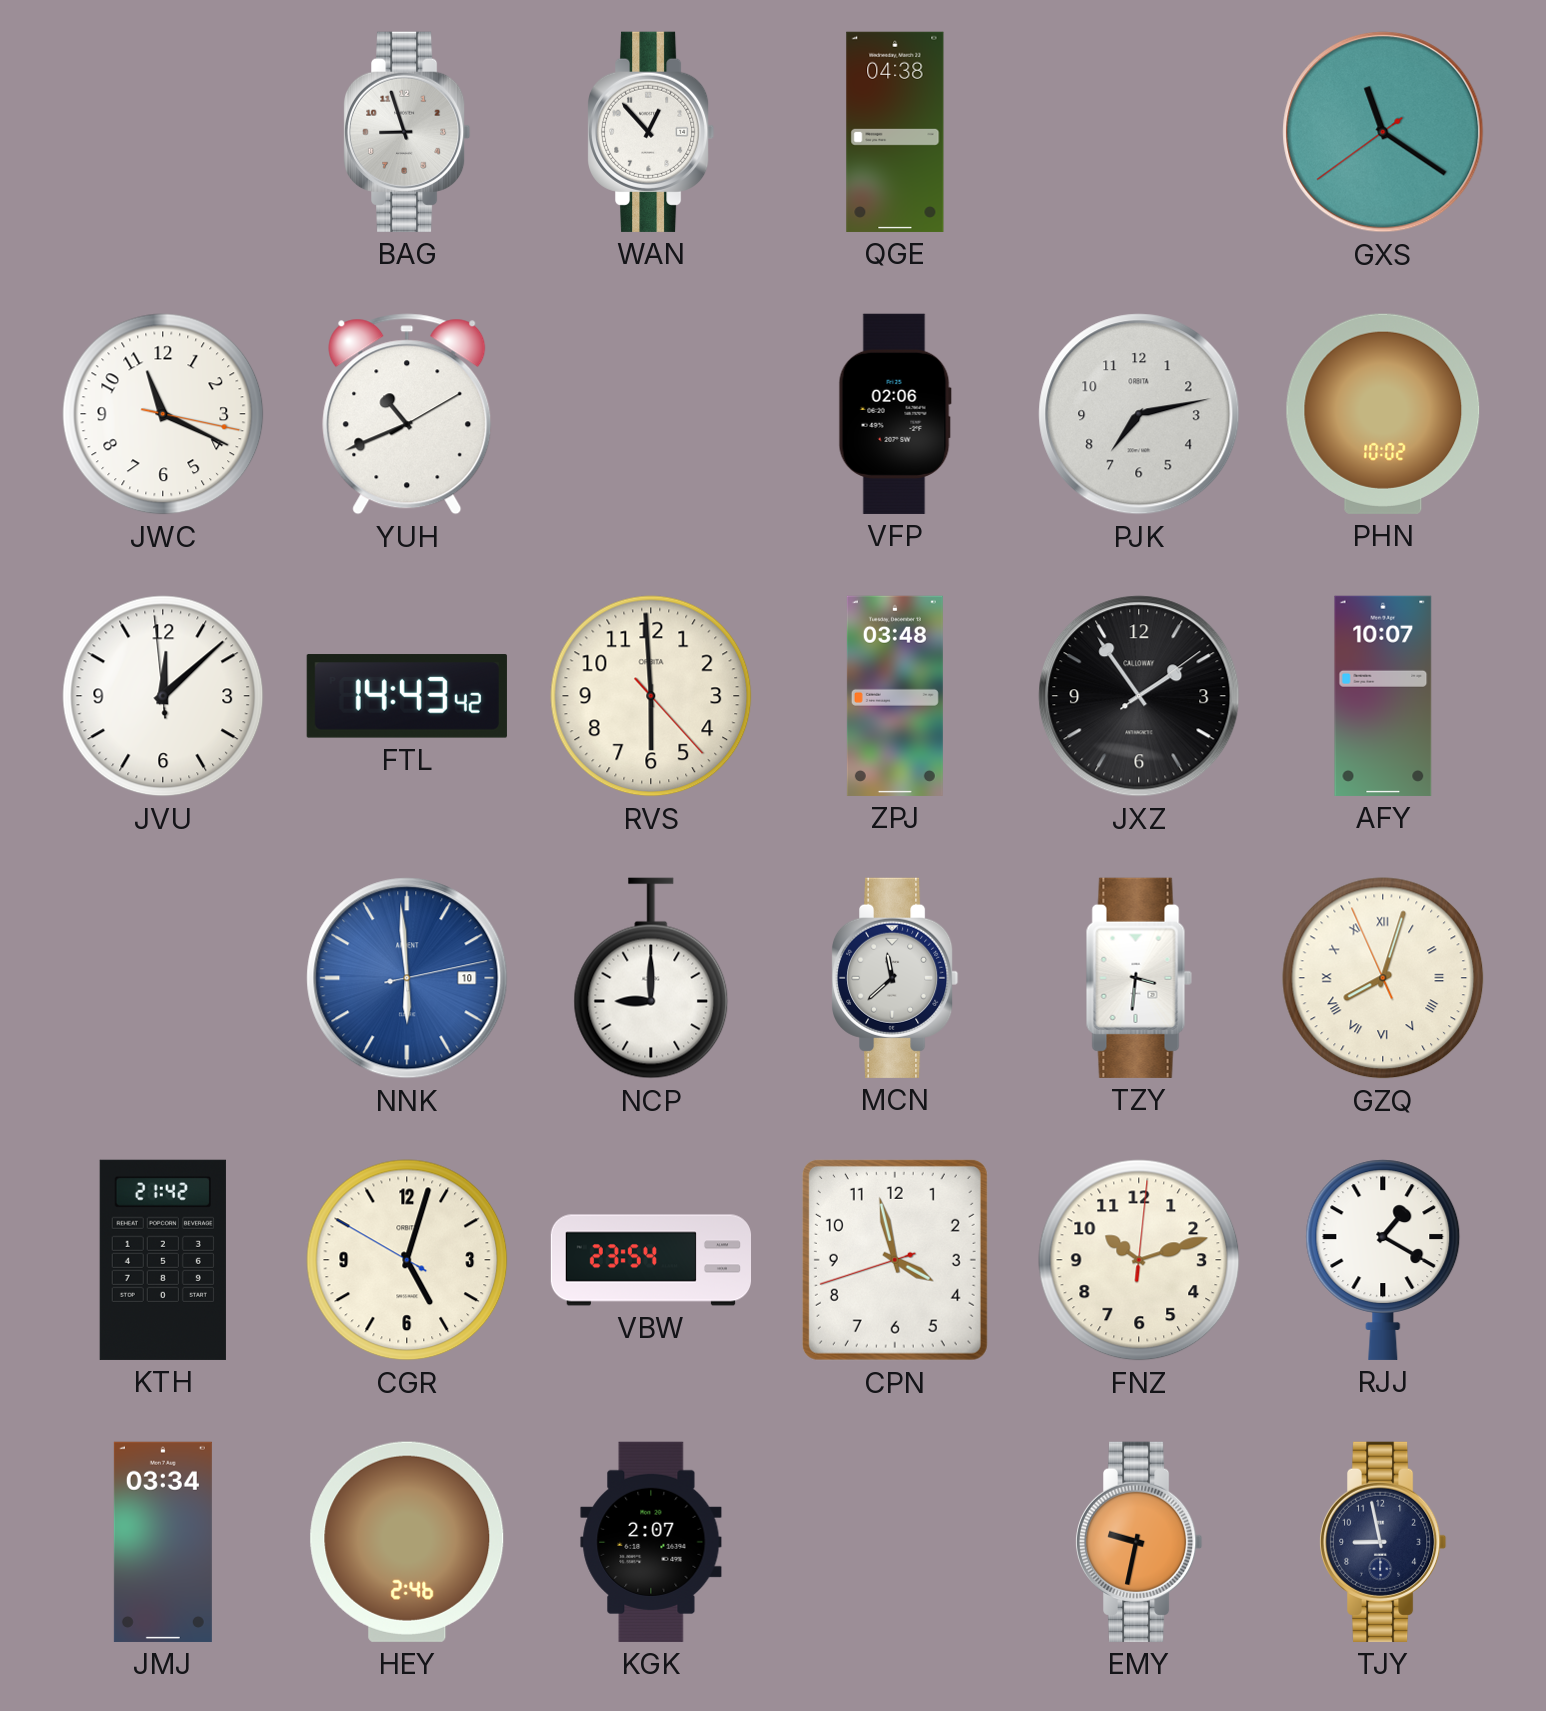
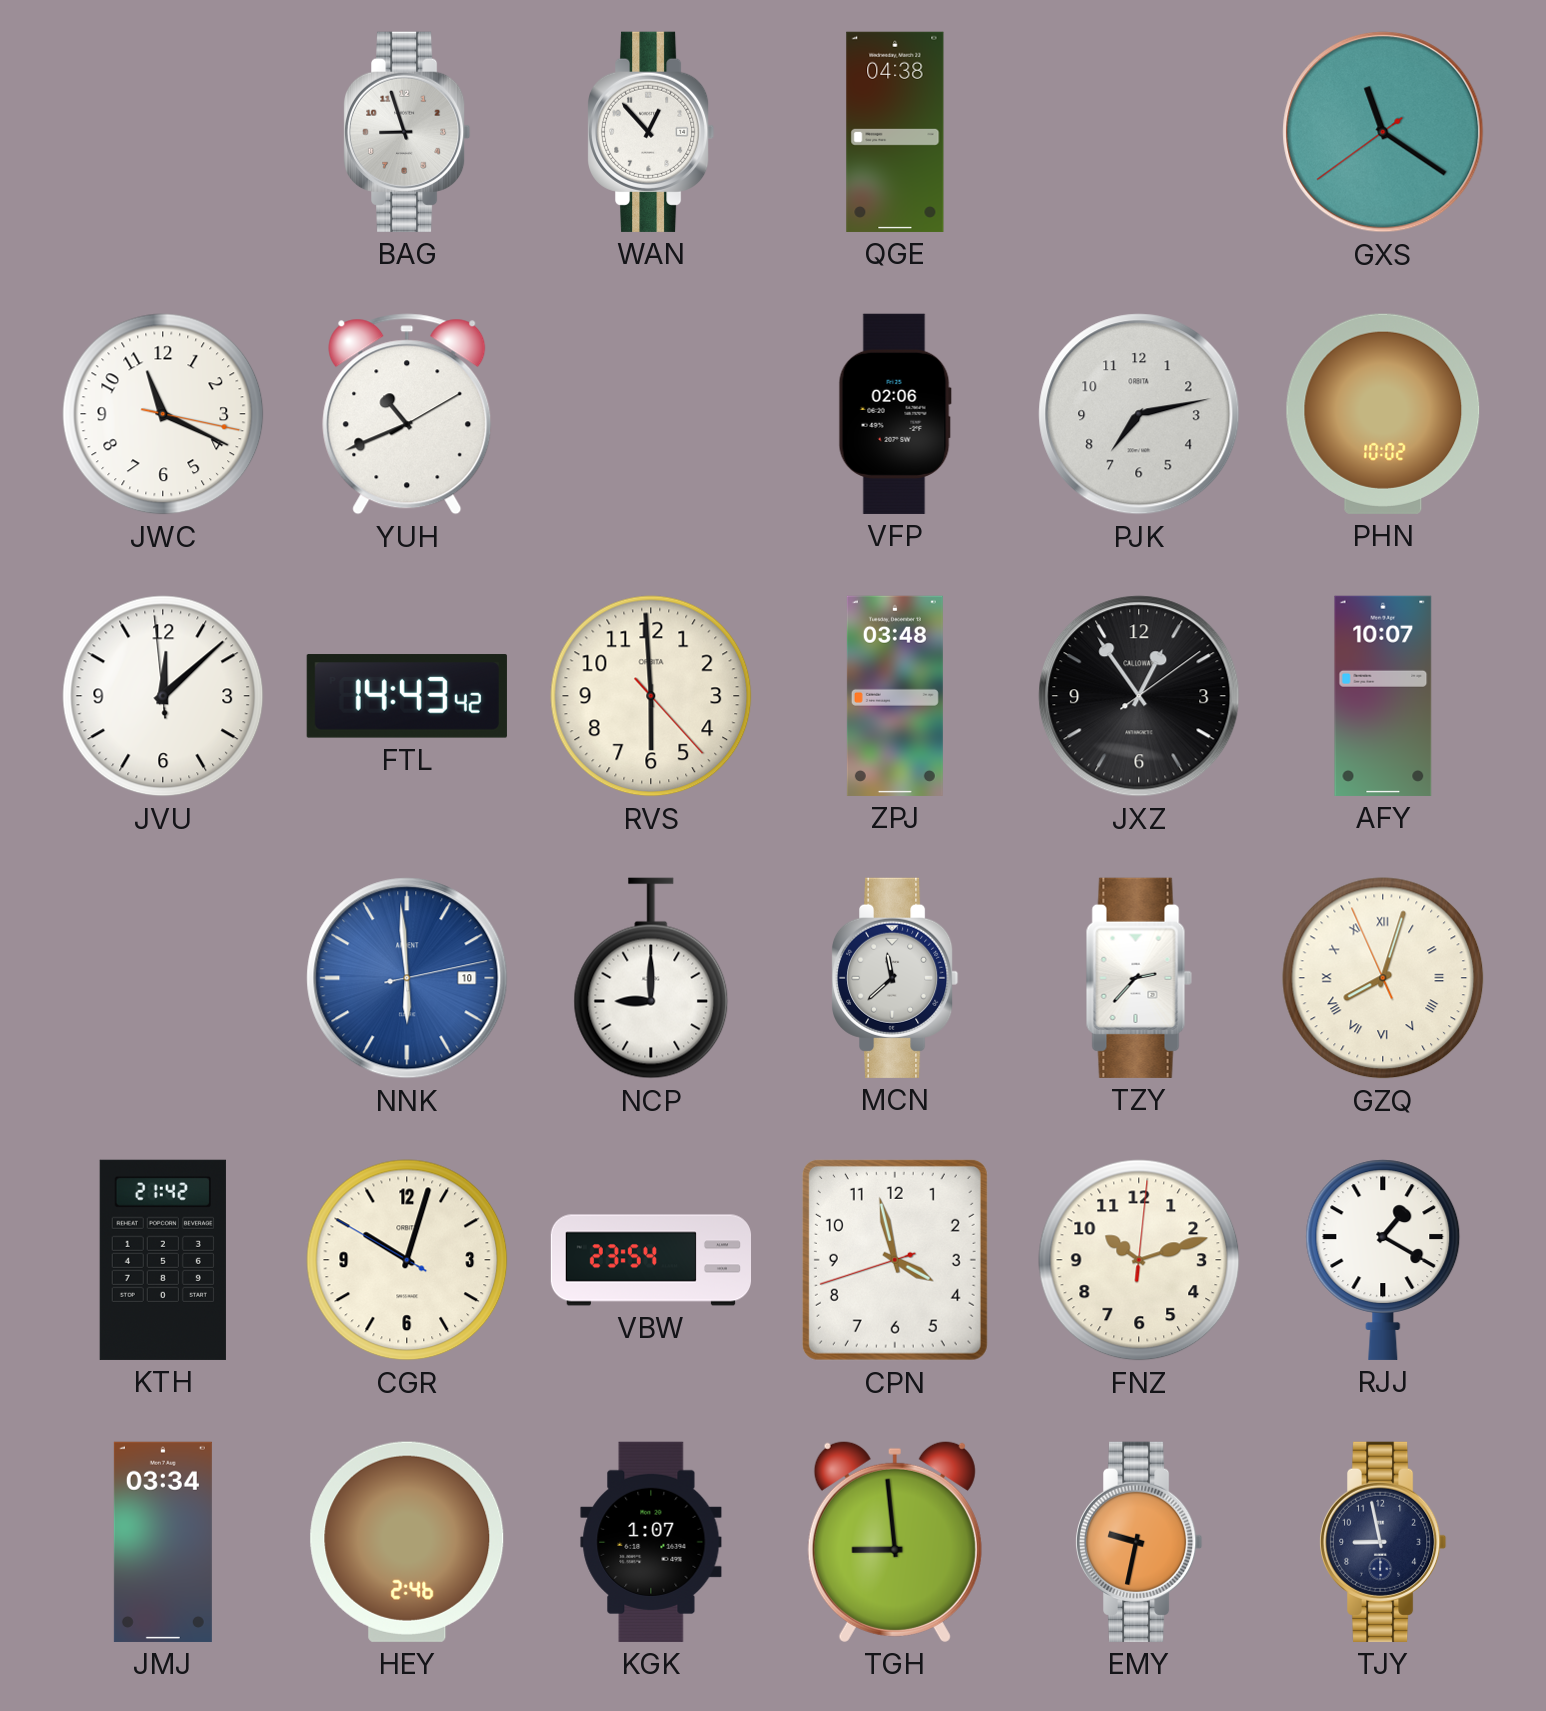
JXZ: 1:54 -> 12:54 (1139, 696)
TZY: 3:31 -> 2:37 (1139, 978)
CGR: 5:02 -> 10:02 (407, 1260)
KGK: 2:07 -> 1:07 (651, 1542)
TGH: none -> 8:59 (895, 1541)
